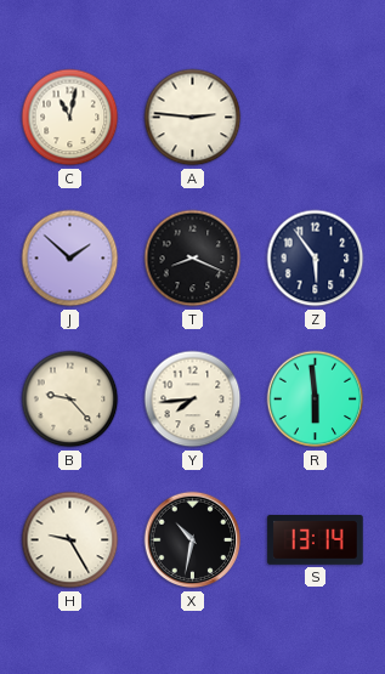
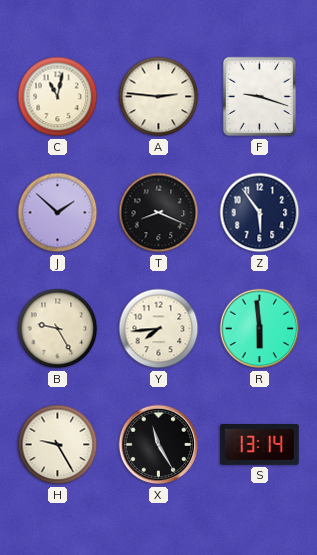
F: none -> 9:18 (259, 97)
B: 9:23 -> 9:25 (58, 329)
X: 10:32 -> 11:25 (159, 445)
